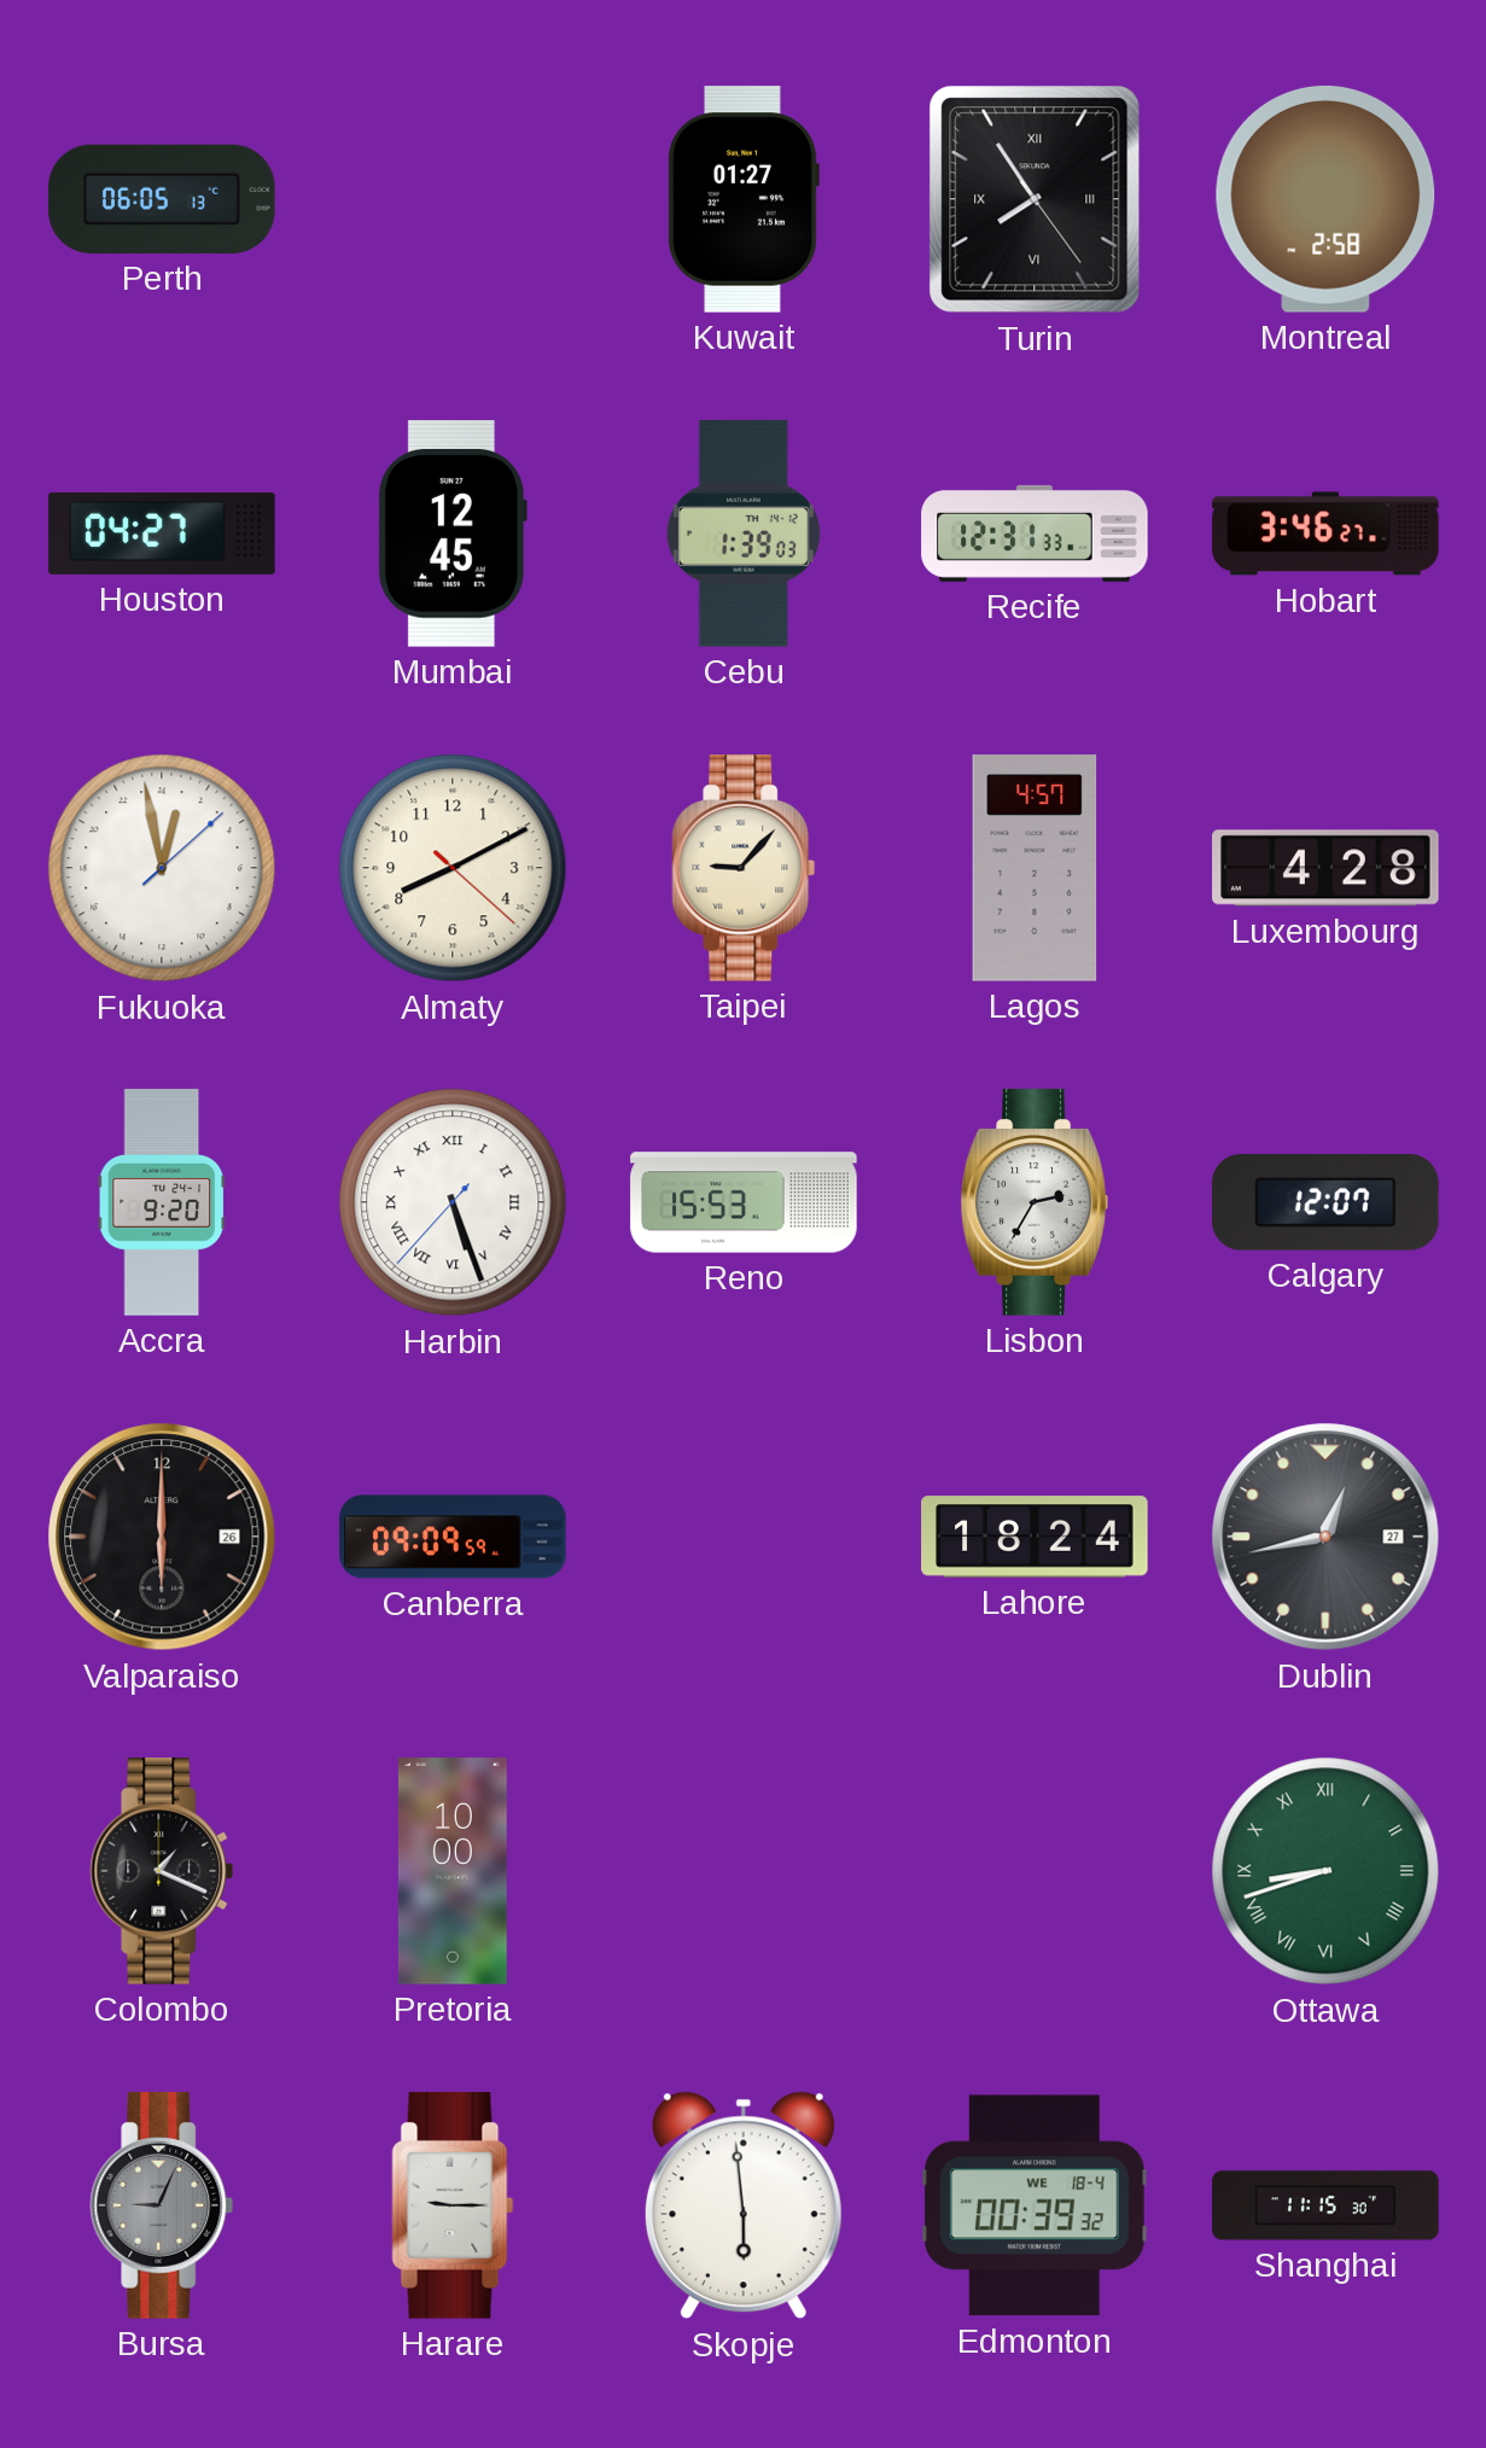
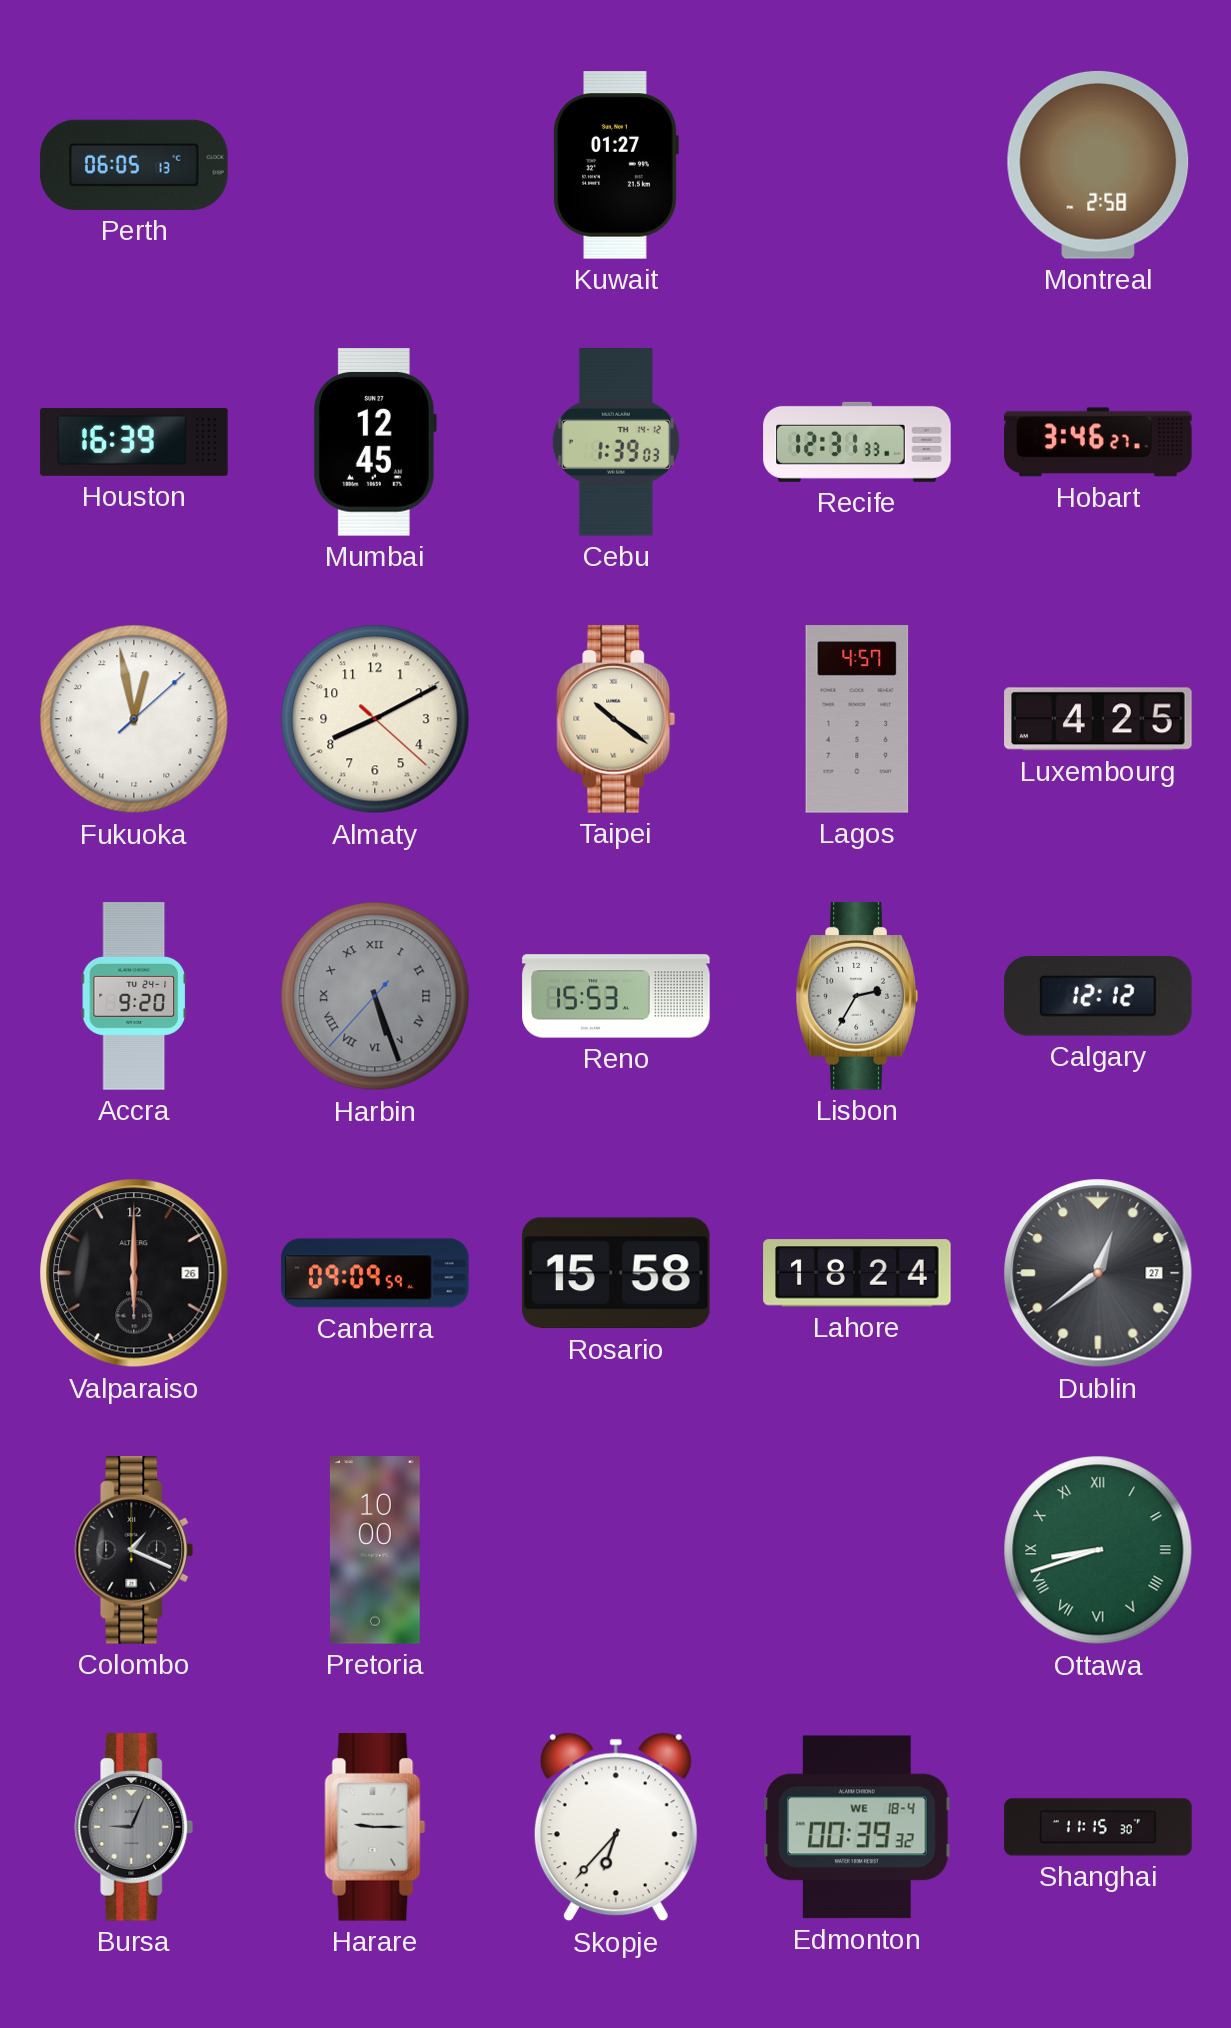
Turin: 7:54 -> none (1035, 199)
Houston: 04:27 -> 16:39 (134, 442)
Taipei: 9:07 -> 10:21 (616, 719)
Luxembourg: 4:28 -> 4:25 (1098, 719)
Harbin dial: white -> grey (375, 996)
Calgary: 12:07 -> 12:12 (1098, 996)
Rosario: none -> 15:58 (616, 1273)
Dublin: 12:43 -> 12:39 (1098, 1273)
Skopje: 5:59 -> 6:37 (616, 1827)
